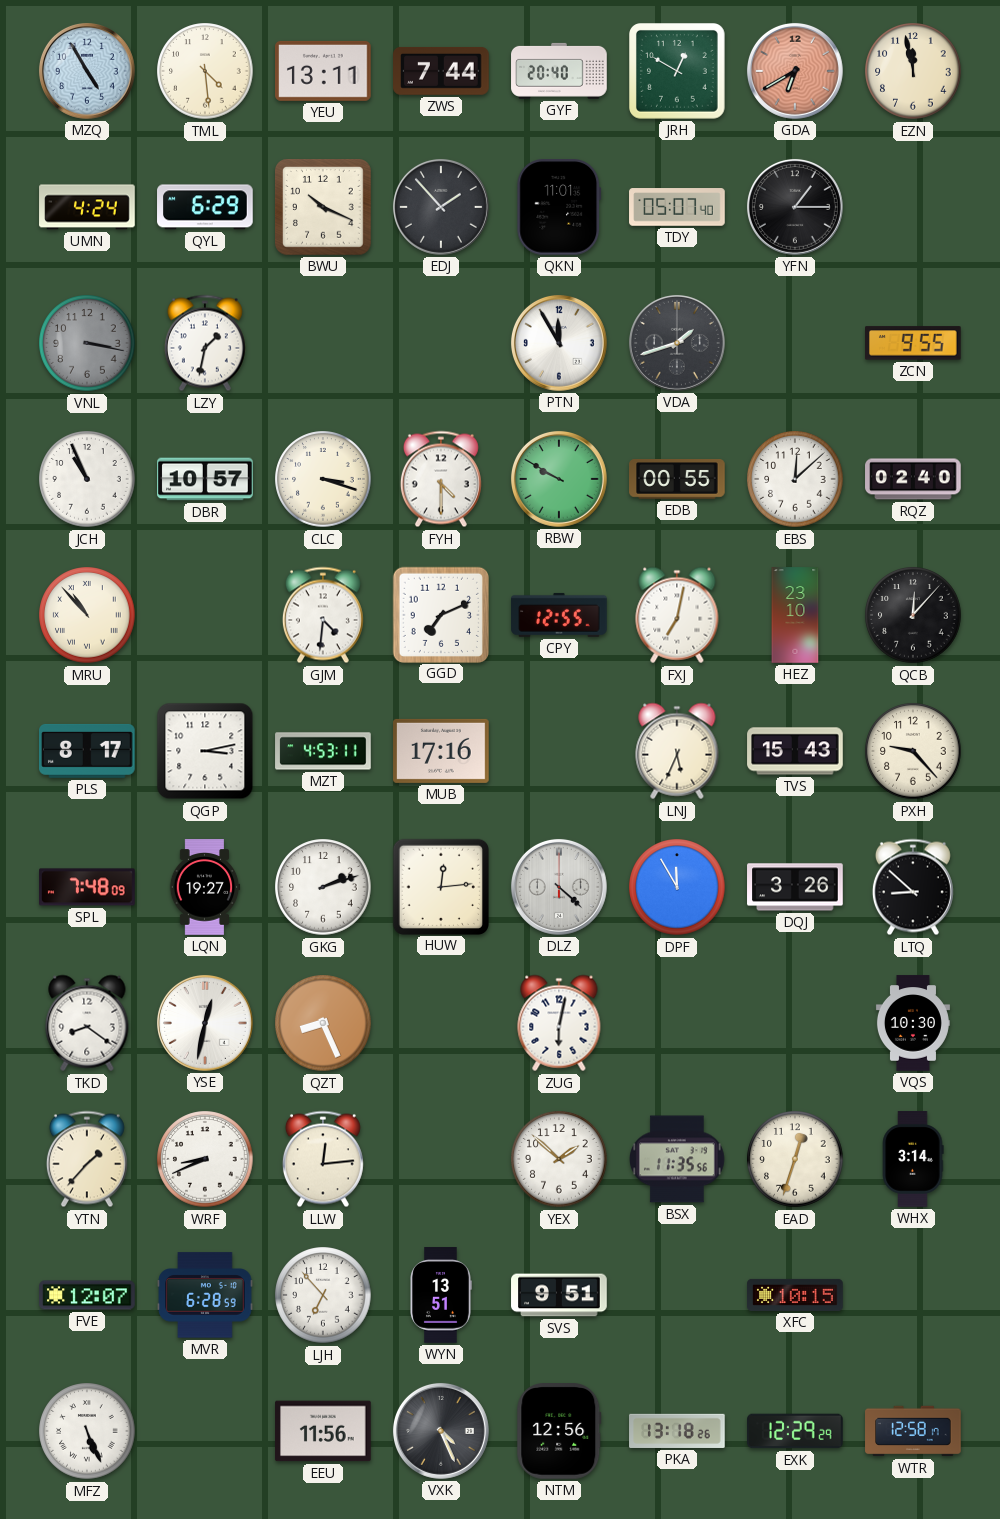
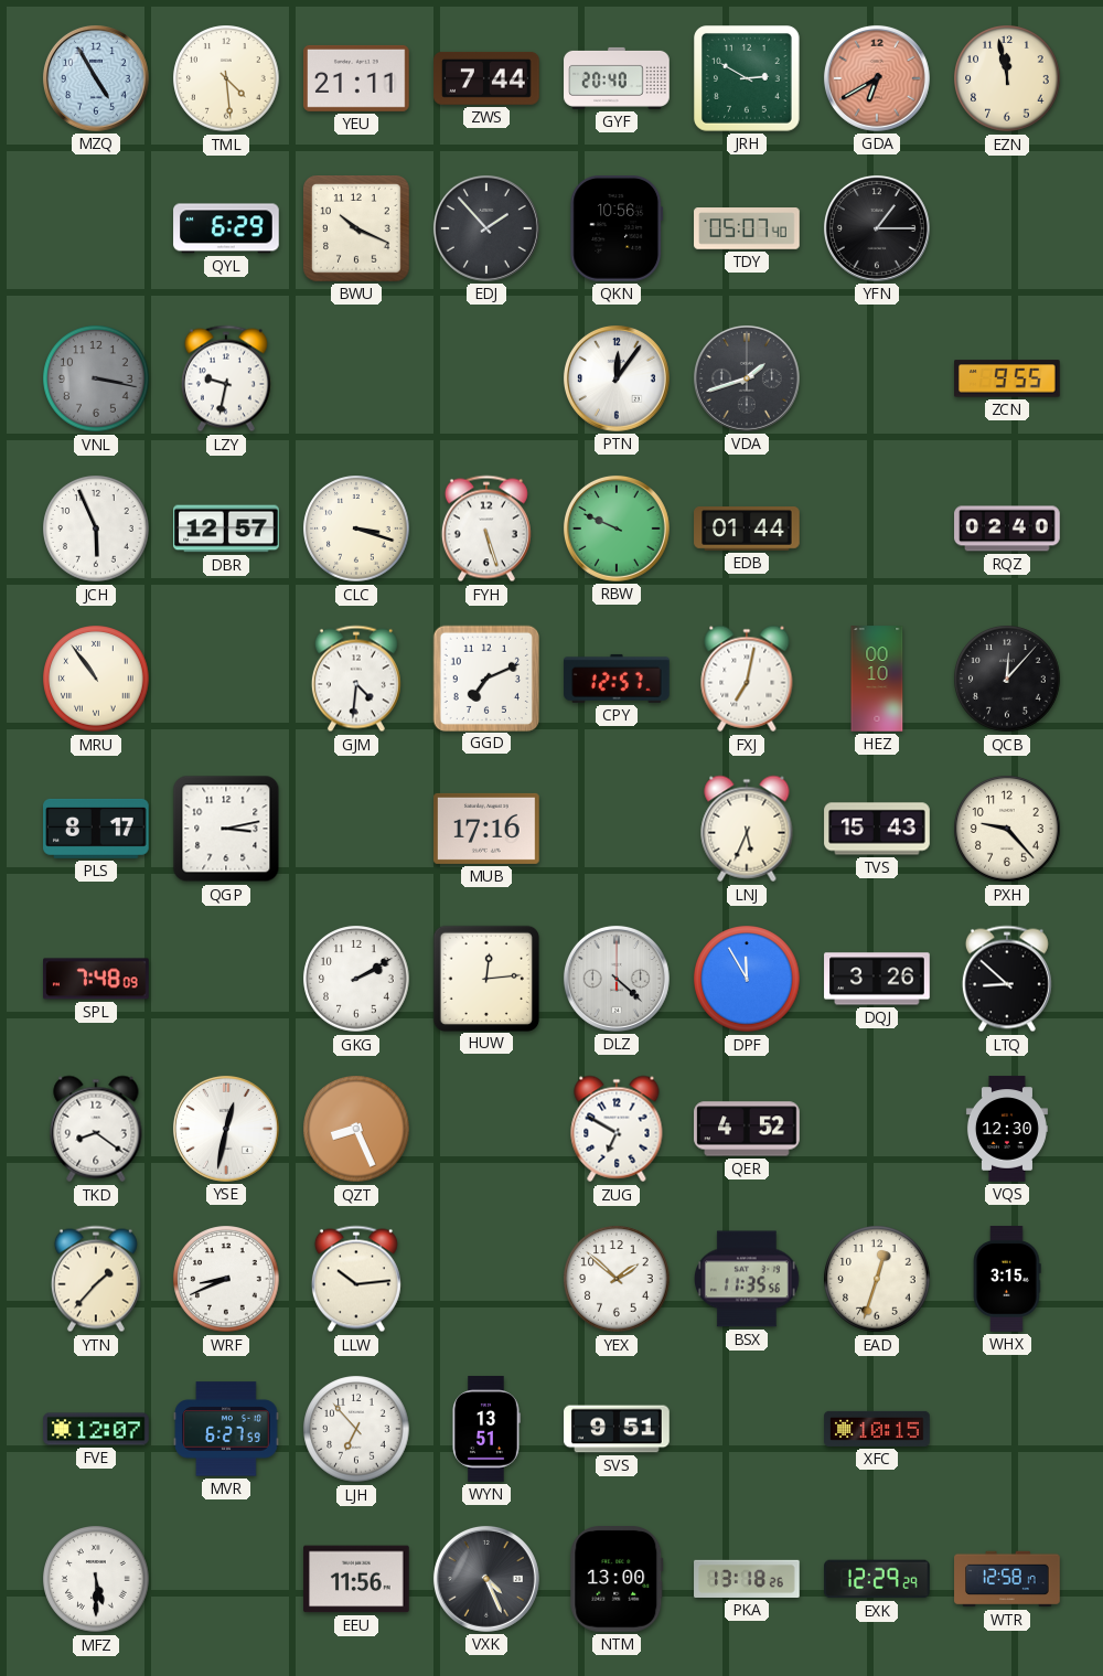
YEU: 13:11 -> 21:11 (357, 78)
JRH: 12:50 -> 2:50 (748, 79)
UMN: 4:24 -> none (87, 207)
QKN: 11:01 -> 10:56 (617, 229)
LZY: 1:32 -> 9:32 (226, 378)
PTN: 11:55 -> 12:06 (617, 378)
JCH: 10:56 -> 5:56 (96, 529)
DBR: 10:57 -> 12:57 (226, 529)
FYH: 4:30 -> 5:27 (486, 529)
RBW: 9:50 -> 9:49 (617, 529)
EDB: 00:55 -> 01:44 (747, 530)
EBS: 12:08 -> none (795, 479)
MRU: 10:53 -> 10:54 (96, 679)
CPY: 12:55 -> 12:57 (617, 679)
HEZ: 23:10 -> 00:10 (877, 679)
MZT: 4:53 -> none (323, 751)
LQN: 19:27 -> none (205, 887)
GKG: 2:12 -> 2:10 (356, 979)
ZUG: 6:02 -> 6:50 (617, 1129)
QER: none -> 4:52 (747, 1129)
VQS: 10:30 -> 12:30 (1007, 1129)
LLW: 12:14 -> 10:14 (356, 1279)
WHX: 3:14 -> 3:15 (1007, 1279)
MVR: 6:28 -> 6:27 (226, 1429)
MFZ: 5:26 -> 5:30 (96, 1579)
NTM: 12:56 -> 13:00 (617, 1580)
